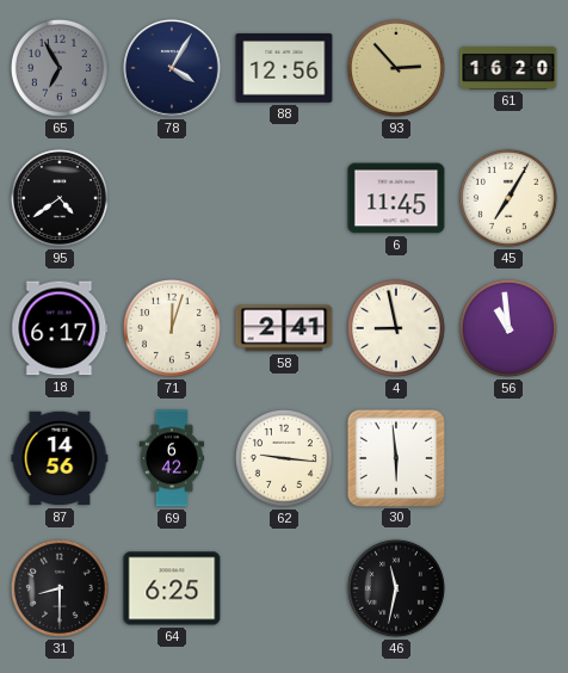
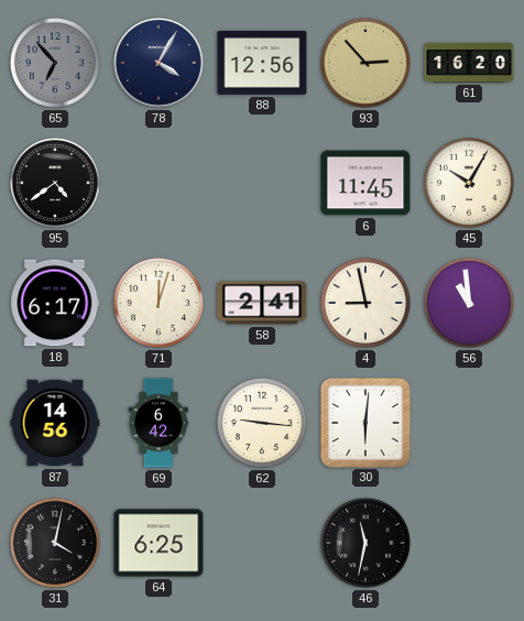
65: 6:55 -> 6:53 (55, 63)
45: 7:05 -> 10:05 (469, 183)
30: 5:59 -> 6:01 (364, 422)
31: 8:30 -> 4:02 (55, 543)
